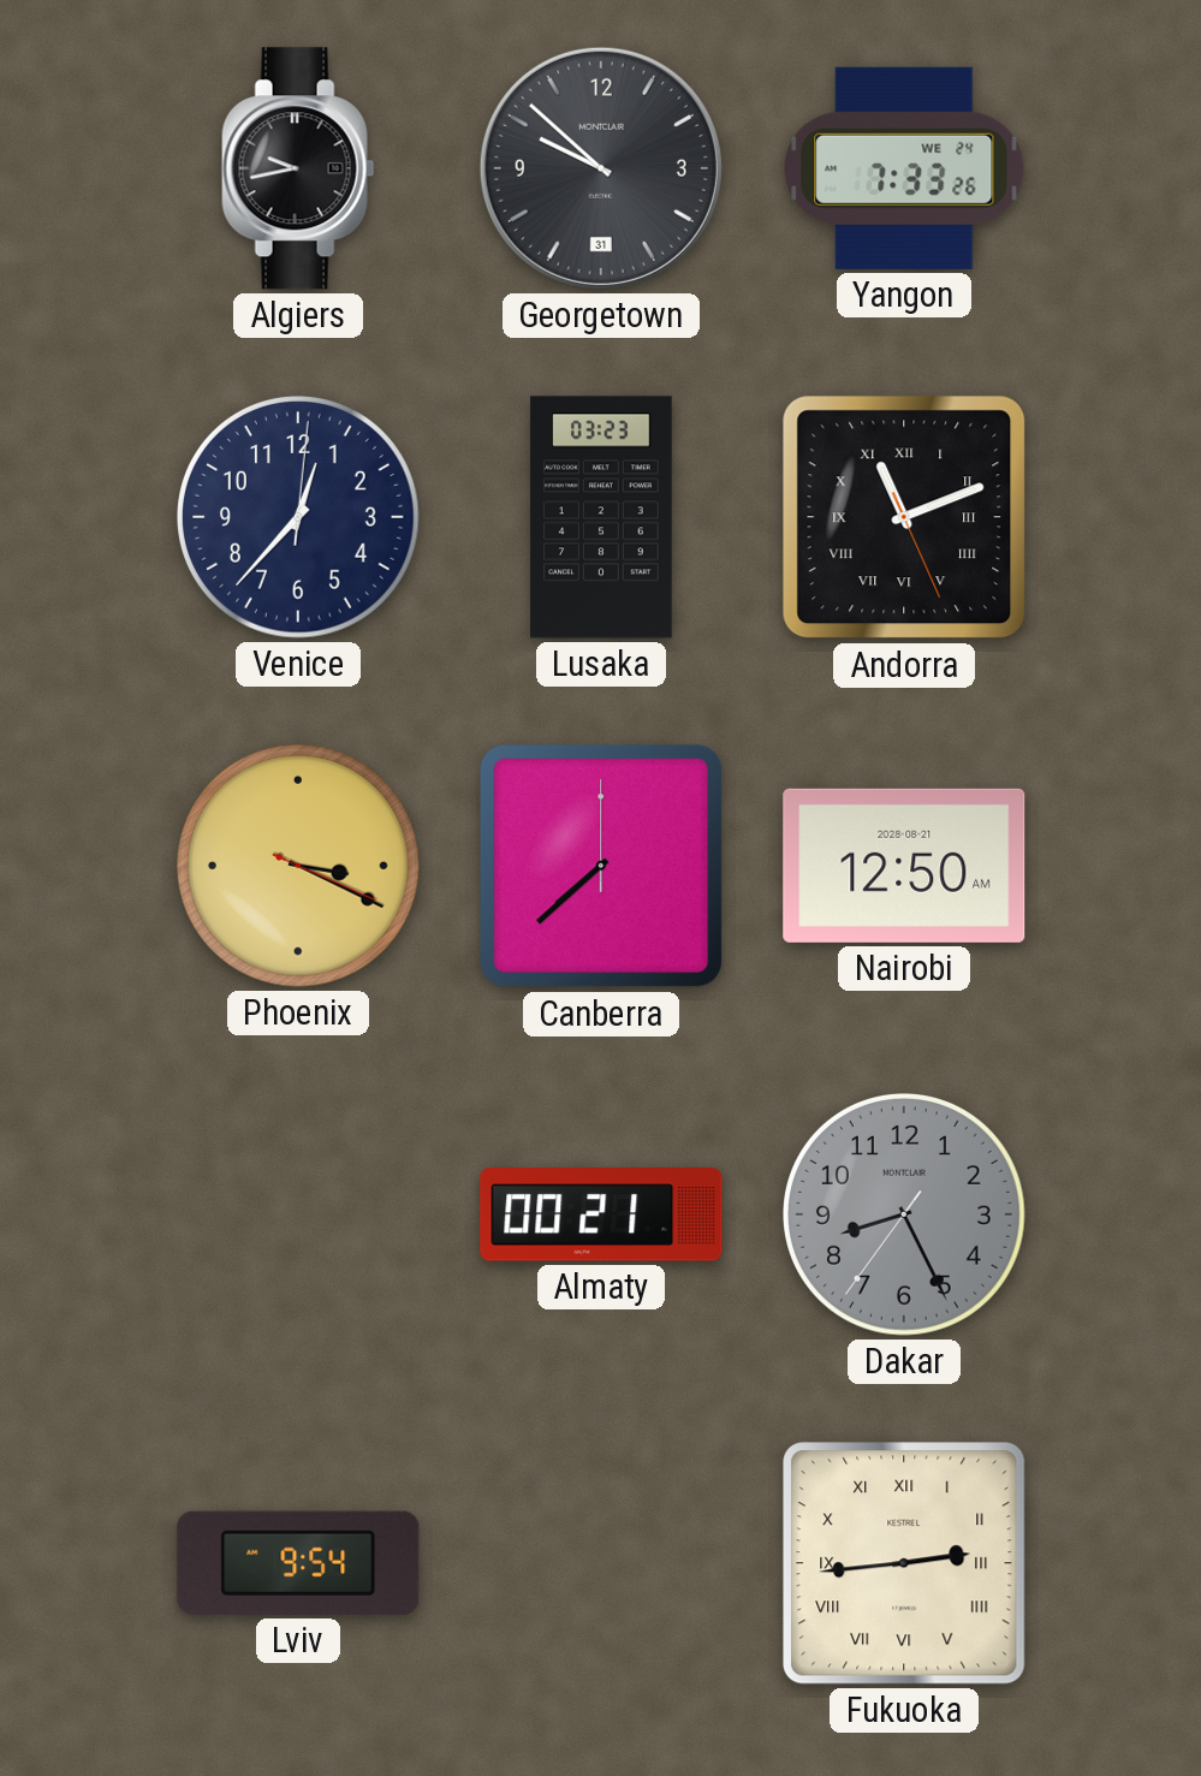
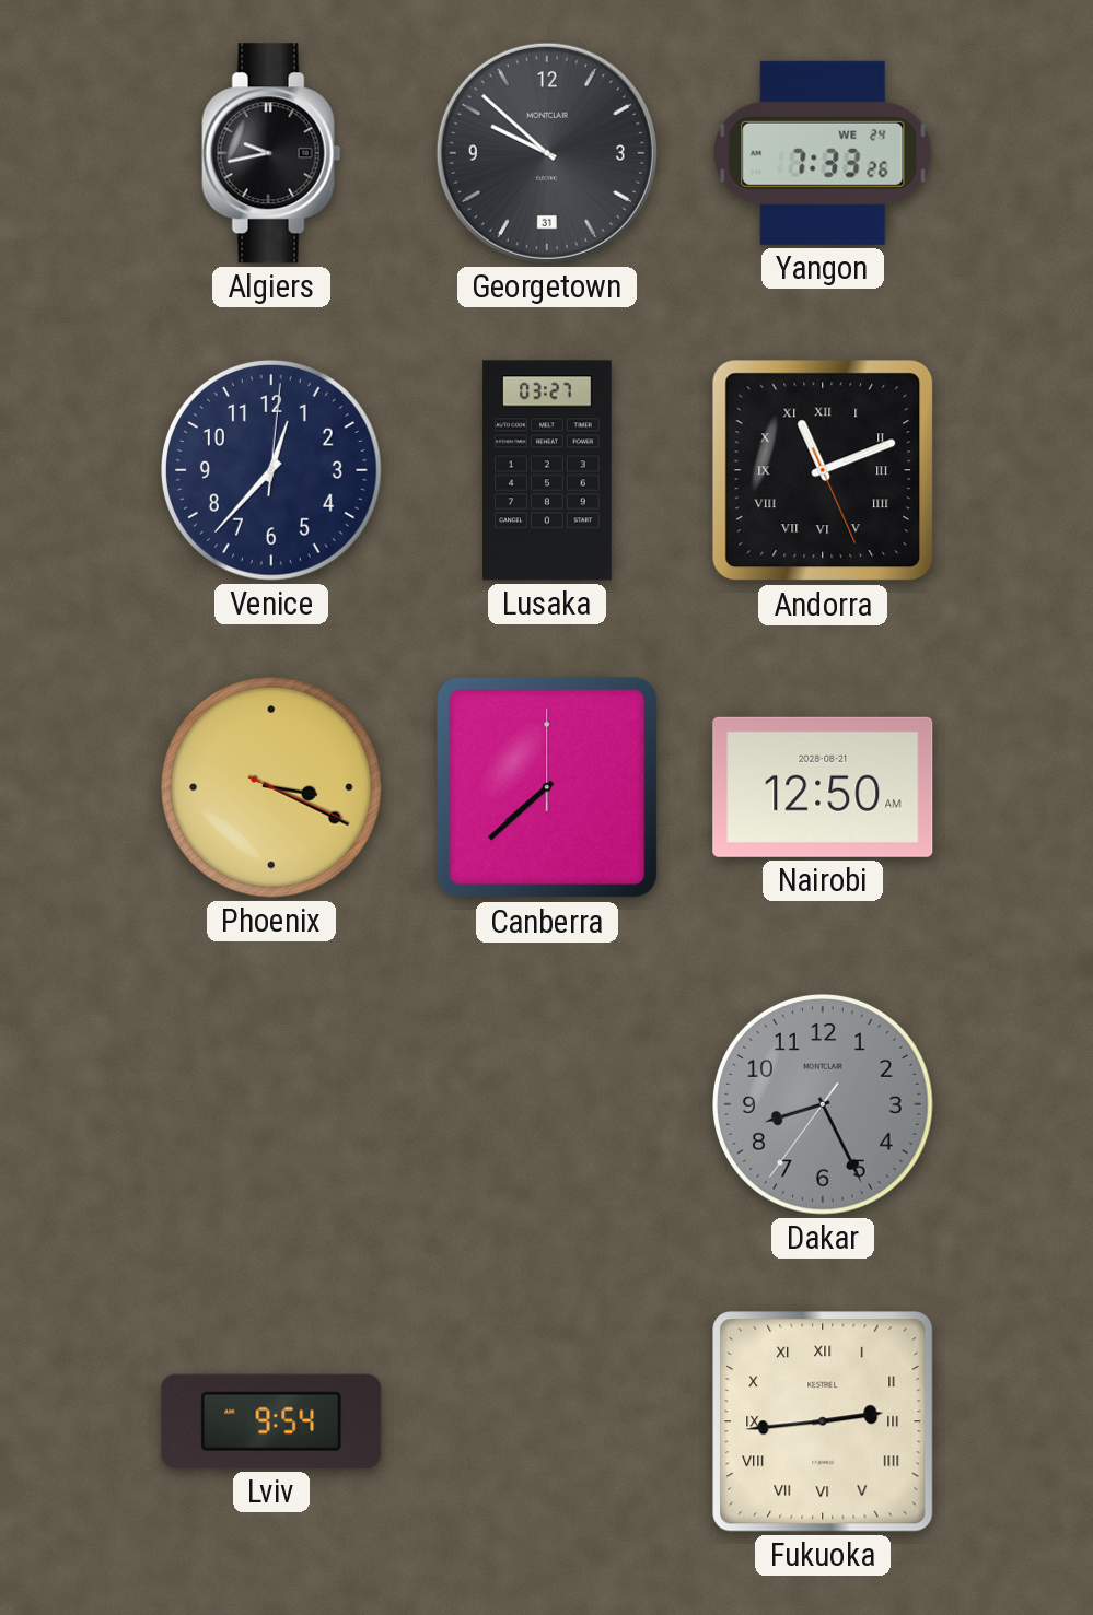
Lusaka: 03:23 -> 03:27 (547, 470)
Almaty: 00:21 -> none (601, 1214)
